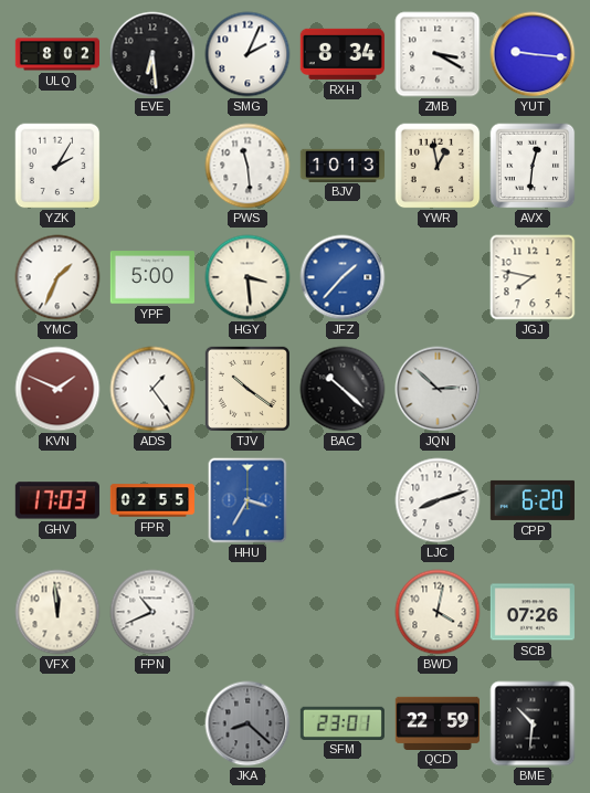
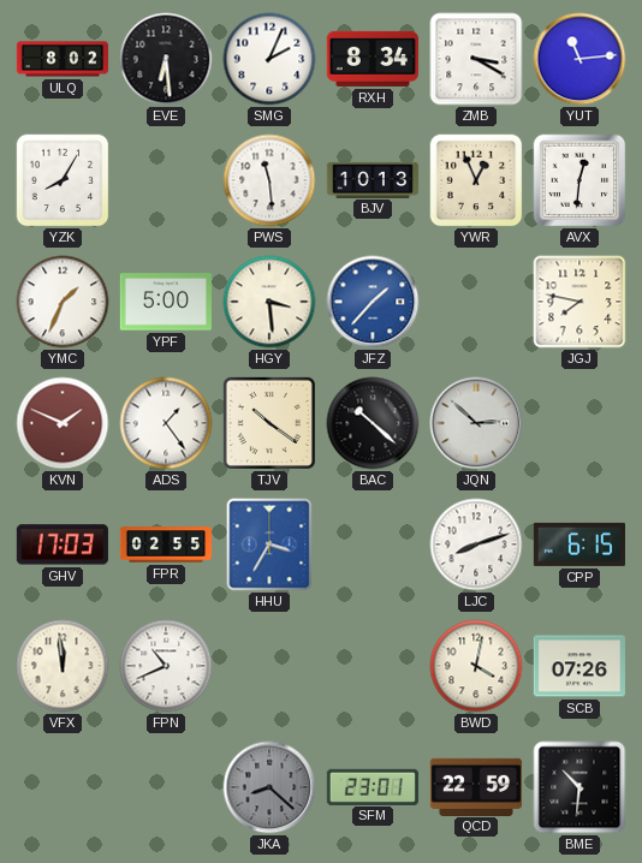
YUT: 9:16 -> 11:14 (579, 59)
YZK: 2:05 -> 8:05 (63, 180)
YWR: 12:58 -> 12:56 (476, 180)
CPP: 6:20 -> 6:15 (578, 544)
